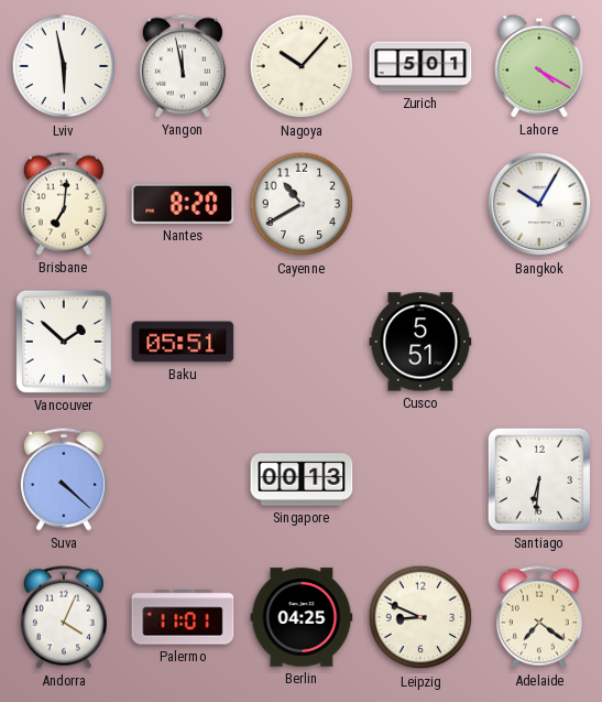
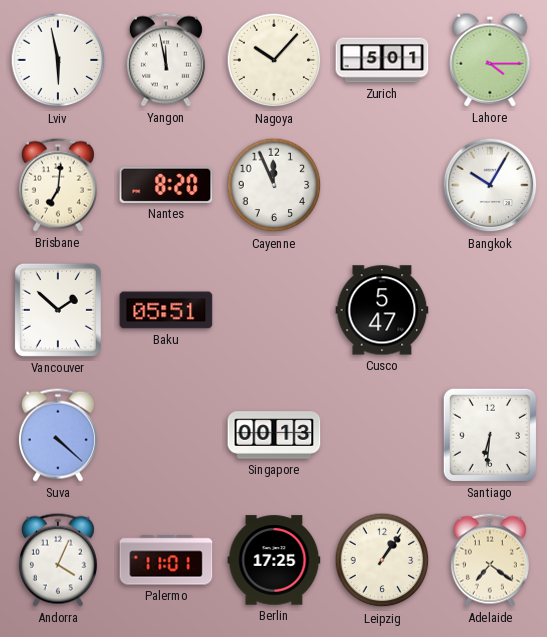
Lahore: 4:20 -> 4:15 (490, 60)
Cayenne: 10:40 -> 11:56 (274, 185)
Cusco: 5:51 -> 5:47 (382, 310)
Berlin: 04:25 -> 17:25 (274, 560)
Leipzig: 8:49 -> 1:06 (382, 560)
